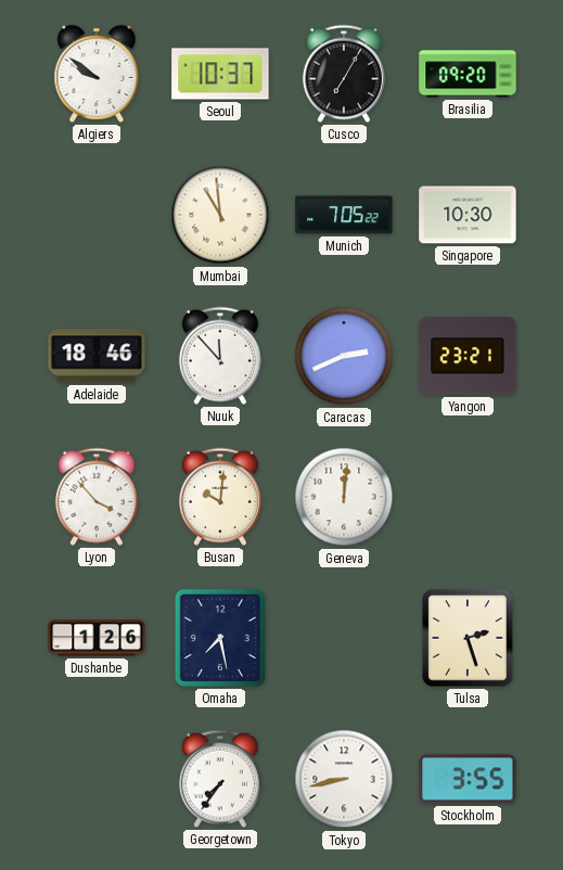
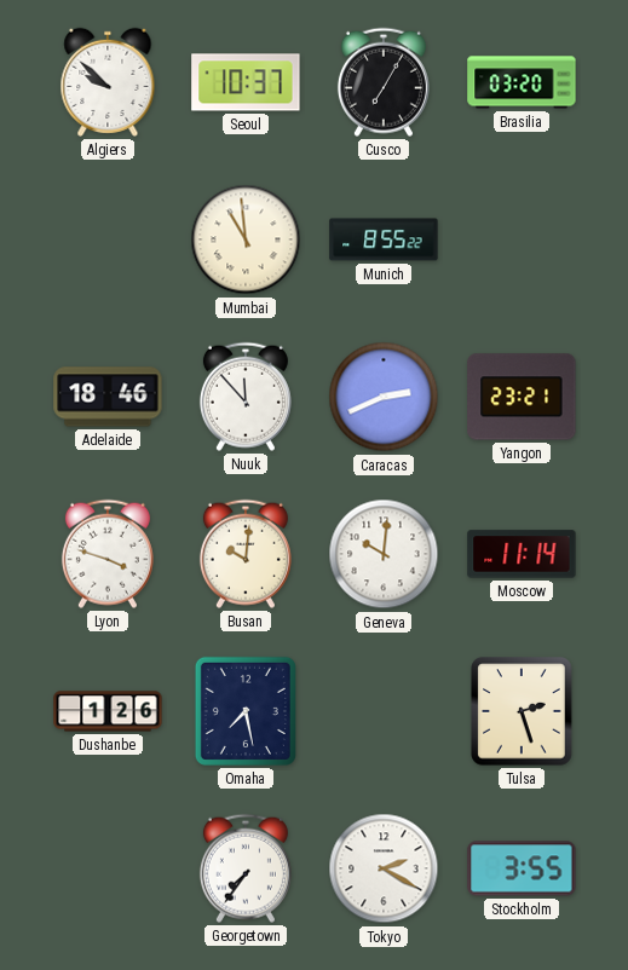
Algiers: 9:51 -> 9:52 (108, 82)
Brasilia: 09:20 -> 03:20 (522, 82)
Munich: 7:05 -> 8:55 (384, 239)
Singapore: 10:30 -> none (468, 215)
Lyon: 3:53 -> 3:48 (108, 554)
Geneva: 12:01 -> 10:01 (384, 554)
Moscow: none -> 11:14 (522, 554)
Tokyo: 8:43 -> 2:20 (384, 868)
